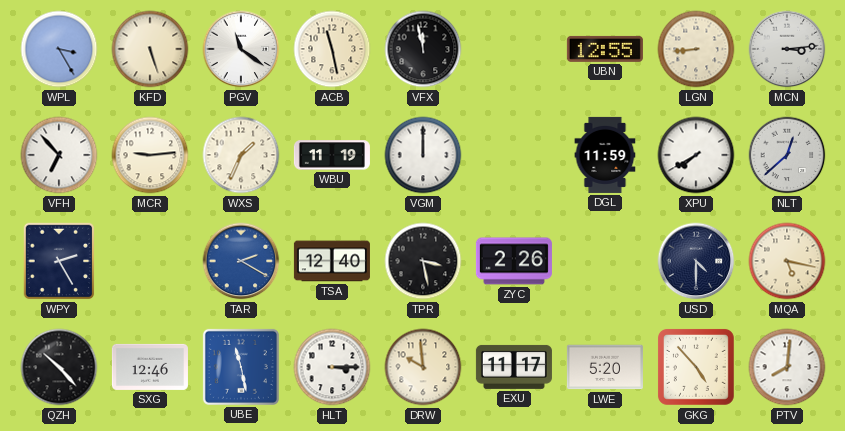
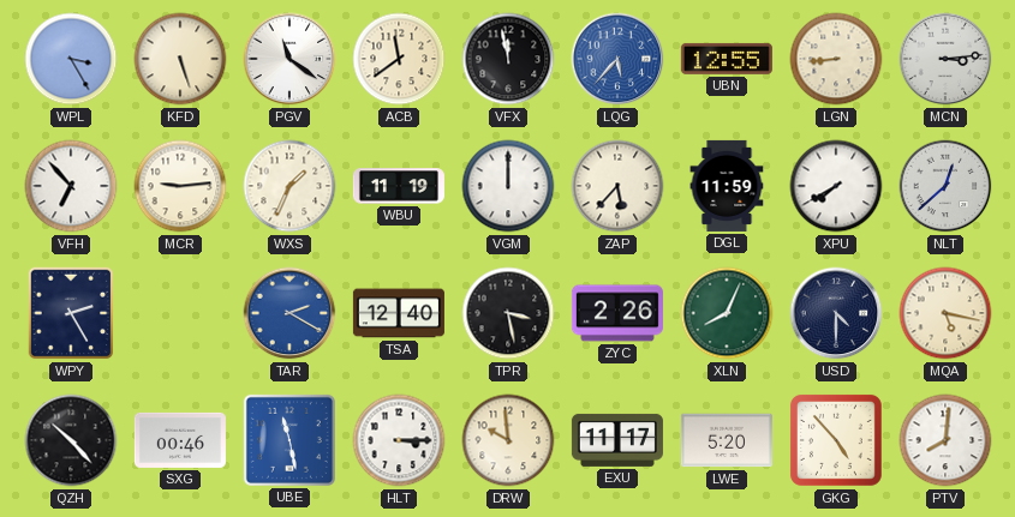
ACB: 11:28 -> 11:39 (399, 59)
LQG: none -> 5:37 (617, 59)
ZAP: none -> 5:37 (617, 186)
XLN: none -> 8:04 (727, 313)
SXG: 12:46 -> 00:46 (180, 440)
